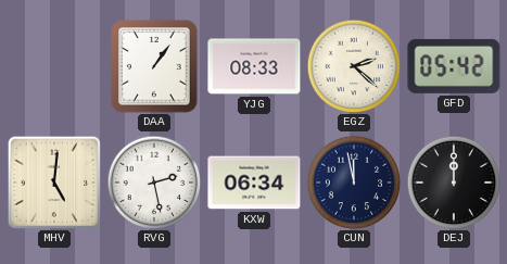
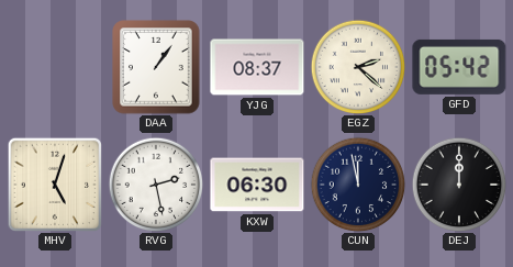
YJG: 08:33 -> 08:37 (257, 67)
MHV: 5:01 -> 5:03 (54, 183)
KXW: 06:34 -> 06:30 (257, 185)
